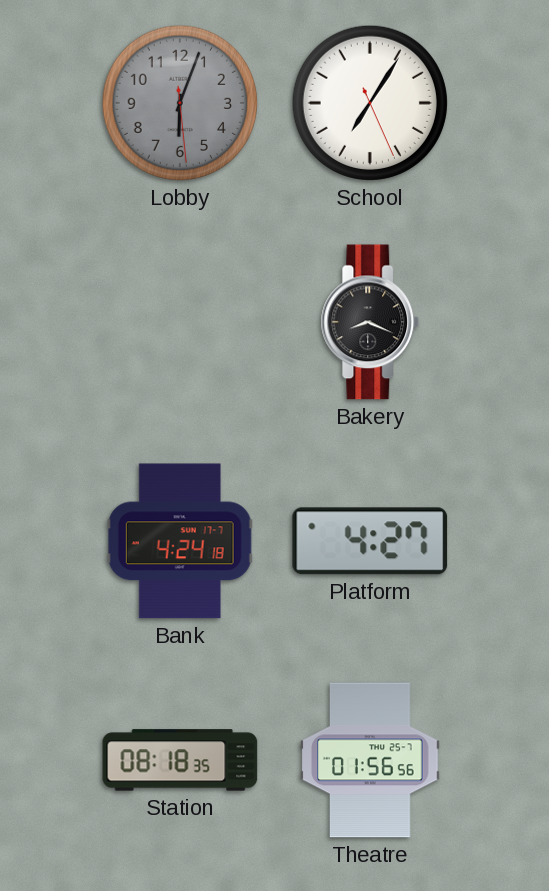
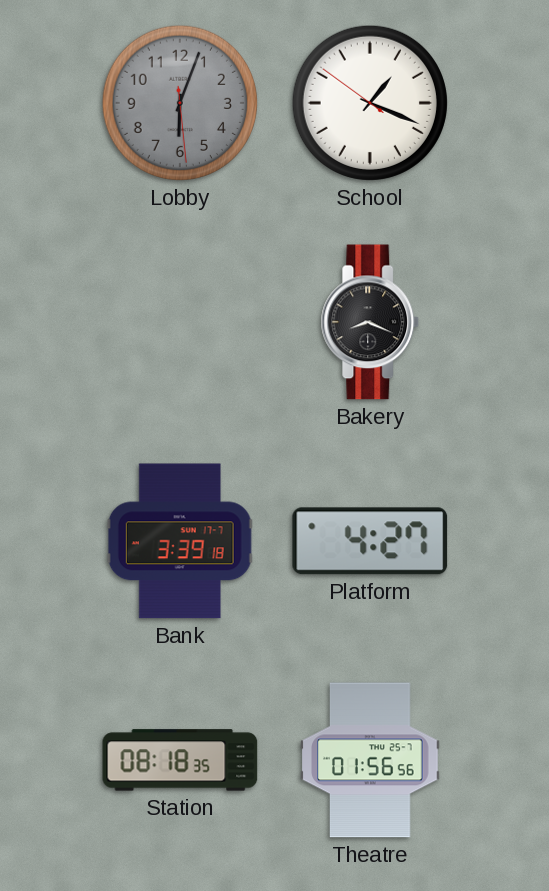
School: 7:05 -> 1:18 (370, 103)
Bank: 4:24 -> 3:39 (180, 541)
